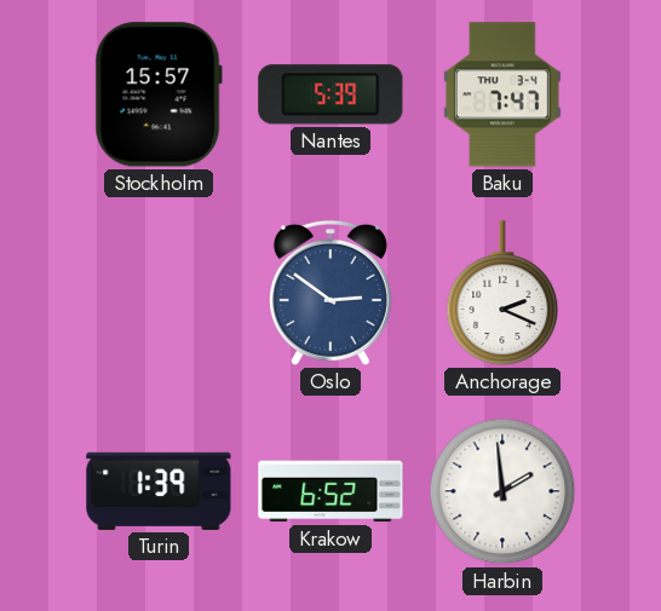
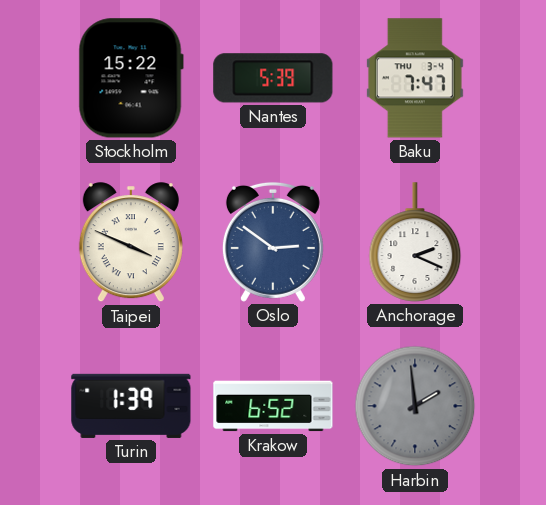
Stockholm: 15:57 -> 15:22 (131, 78)
Taipei: none -> 3:49 (131, 243)
Harbin dial: white -> grey (415, 406)
